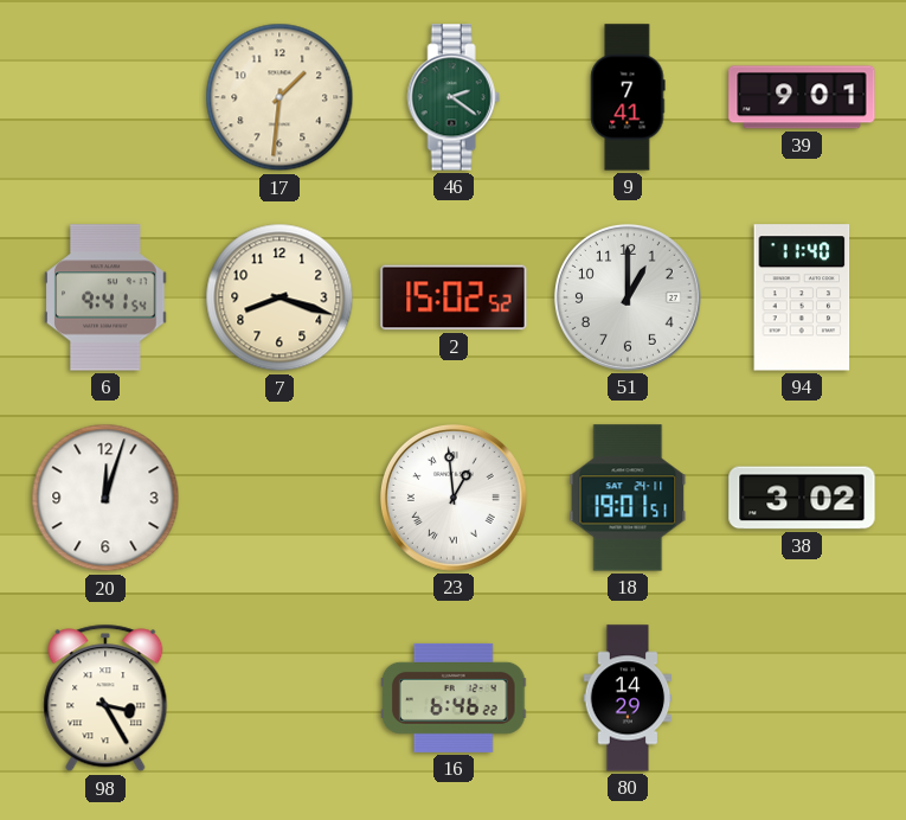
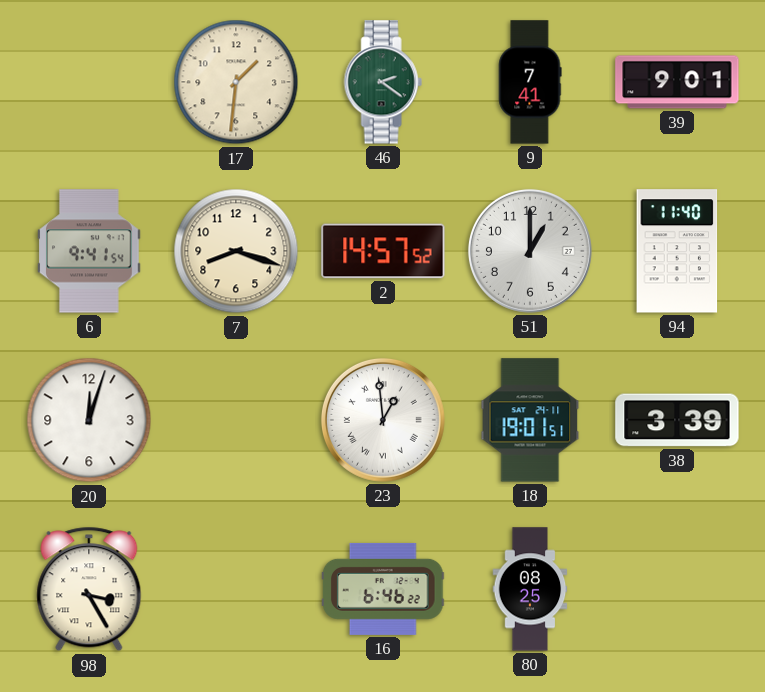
2: 15:02 -> 14:57 (383, 251)
38: 3:02 -> 3:39 (677, 420)
80: 14:29 -> 08:25 (530, 589)
